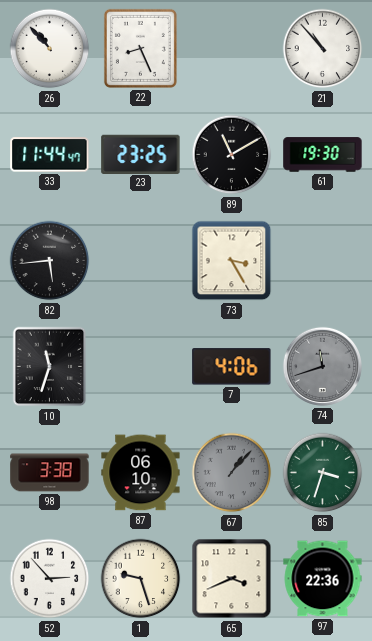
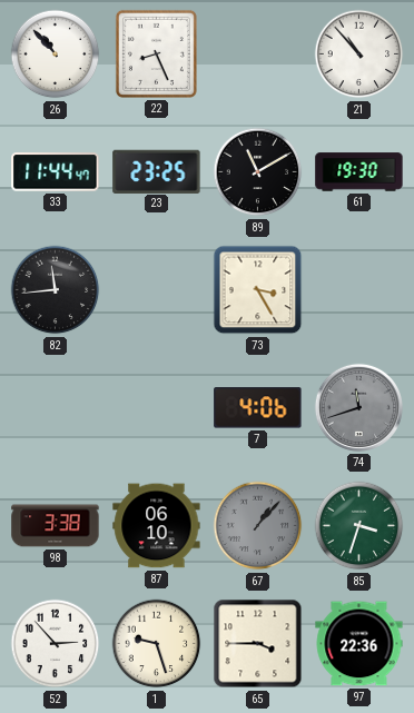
82: 5:44 -> 11:44 (56, 290)
10: 11:33 -> none (50, 367)
65: 3:41 -> 3:45 (258, 644)
